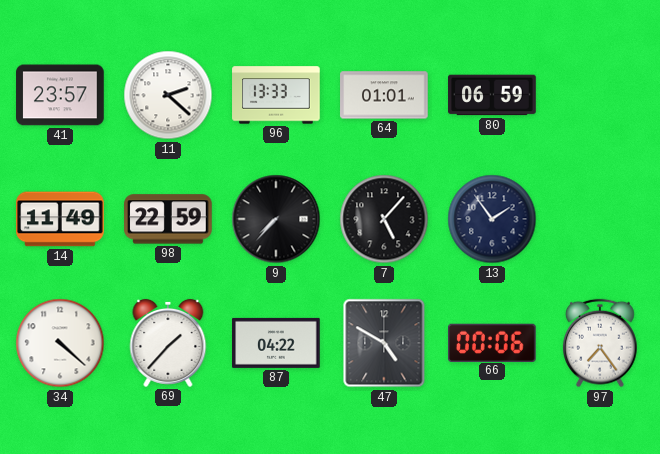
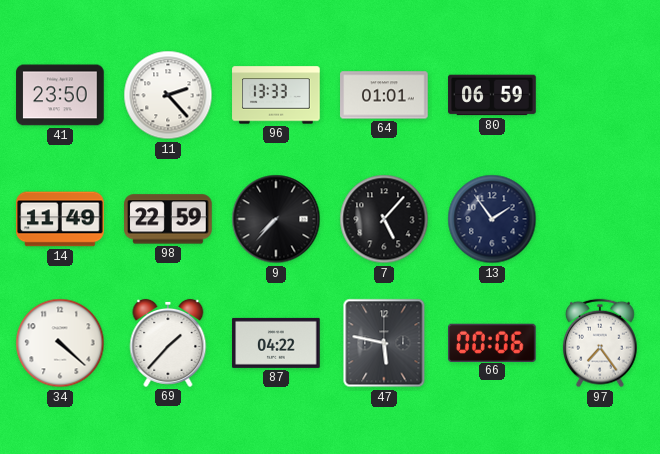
41: 23:57 -> 23:50 (60, 95)
11: 2:22 -> 2:23 (168, 95)
47: 4:50 -> 5:47 (384, 343)
